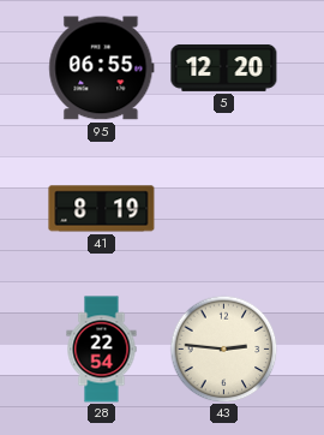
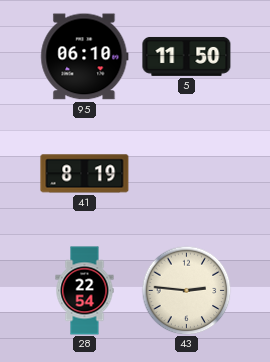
95: 06:55 -> 06:10 (85, 57)
5: 12:20 -> 11:50 (187, 56)
